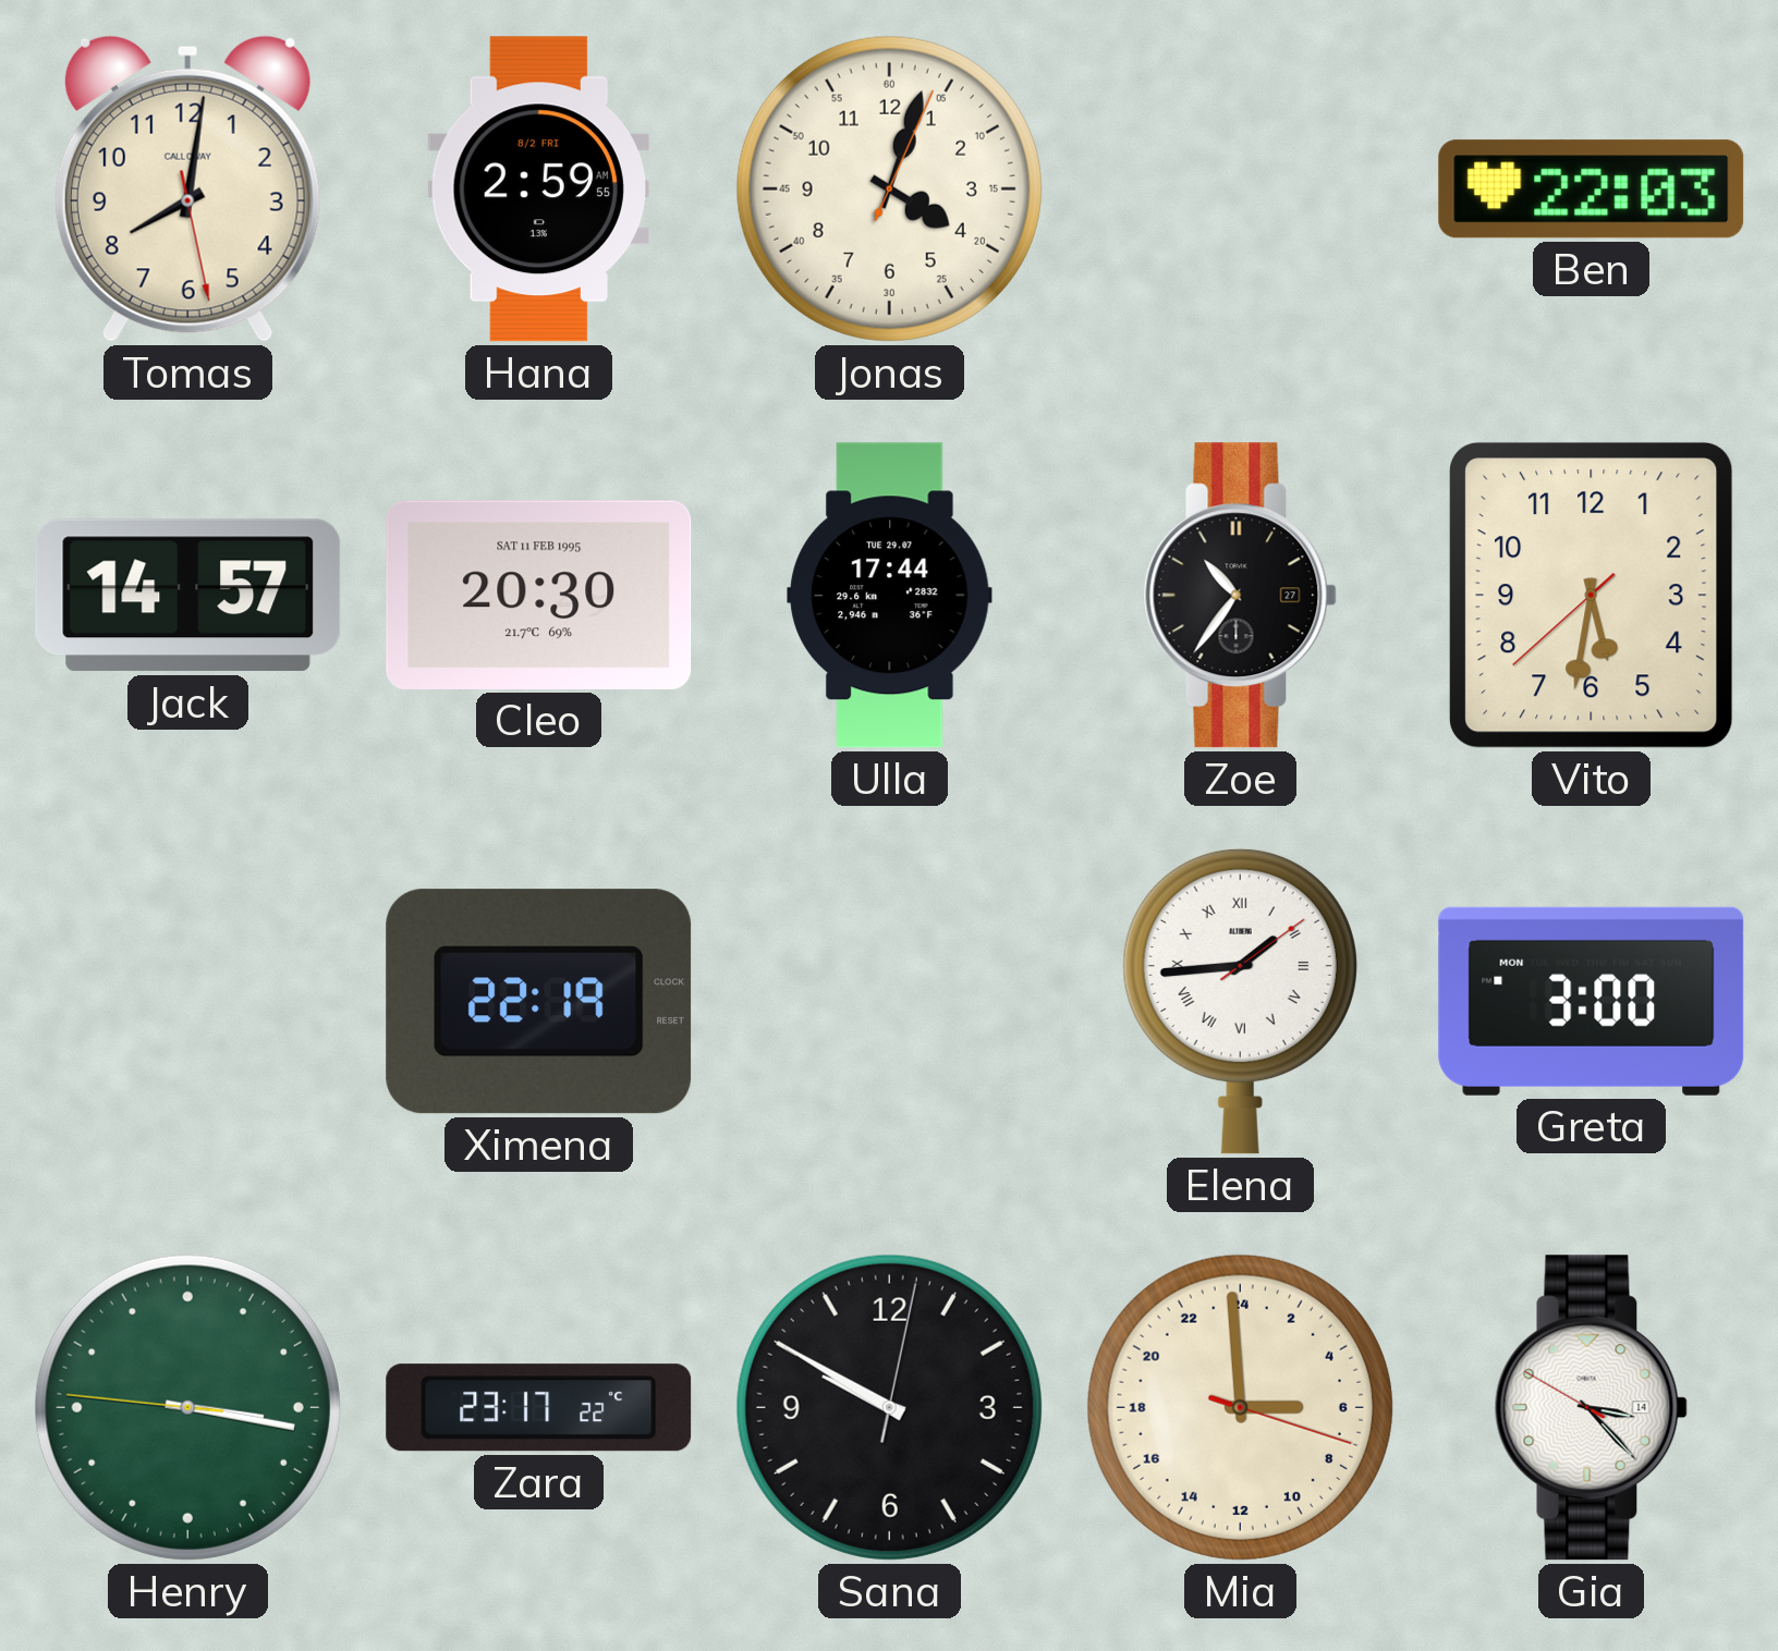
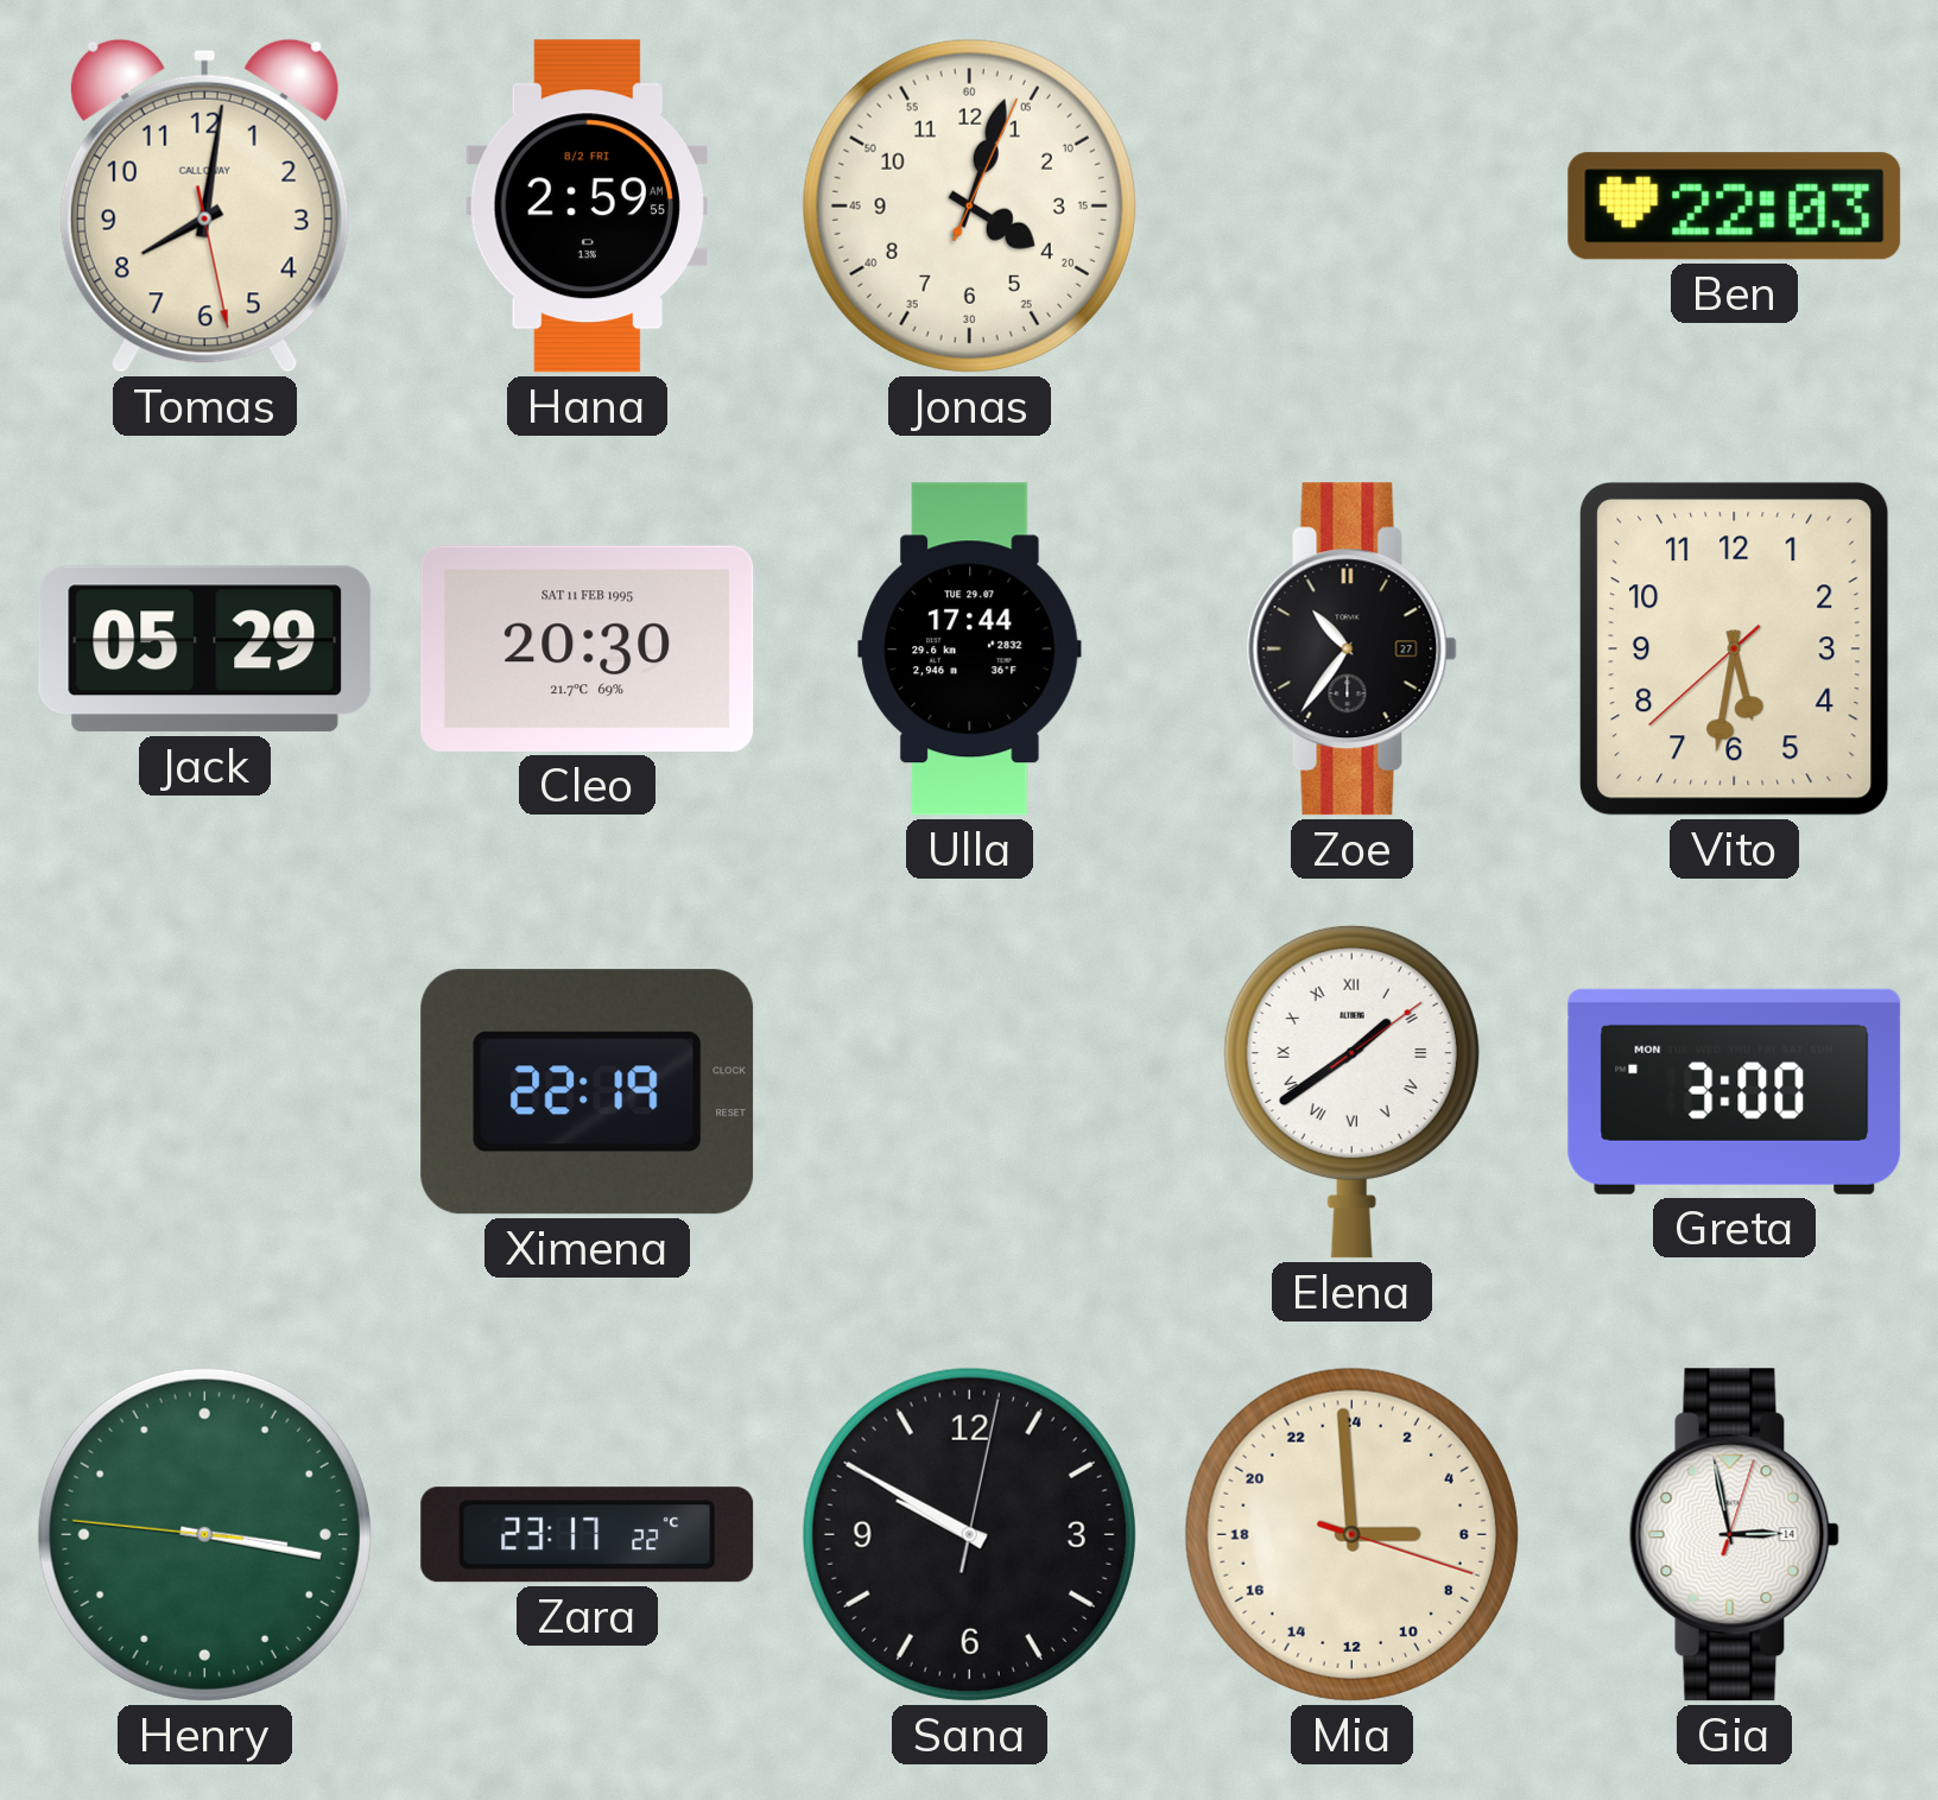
Jack: 14:57 -> 05:29 (205, 649)
Elena: 1:44 -> 1:39 (1351, 1091)
Gia: 3:22 -> 2:58 (1734, 1535)
